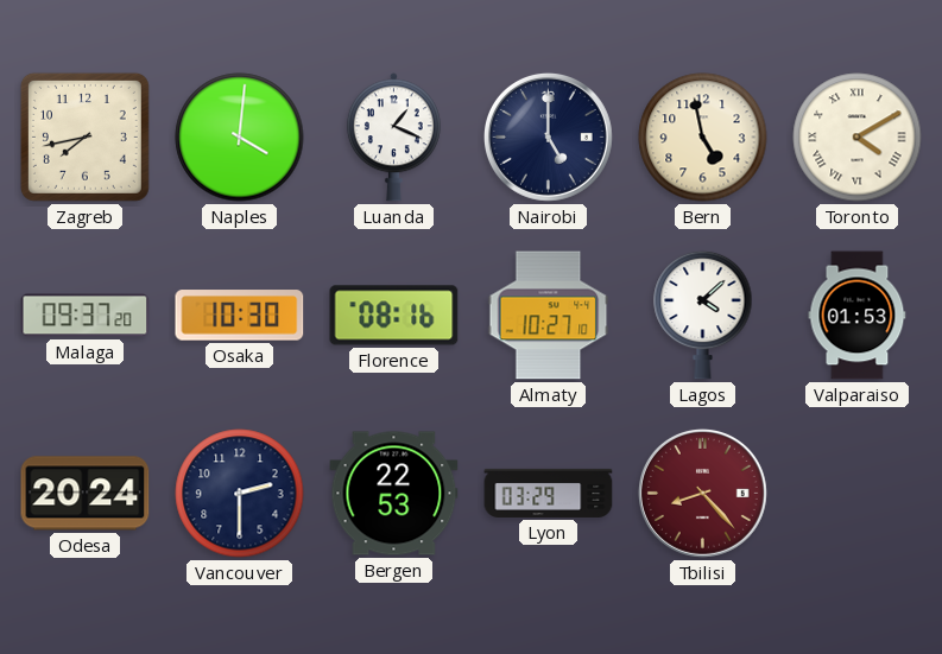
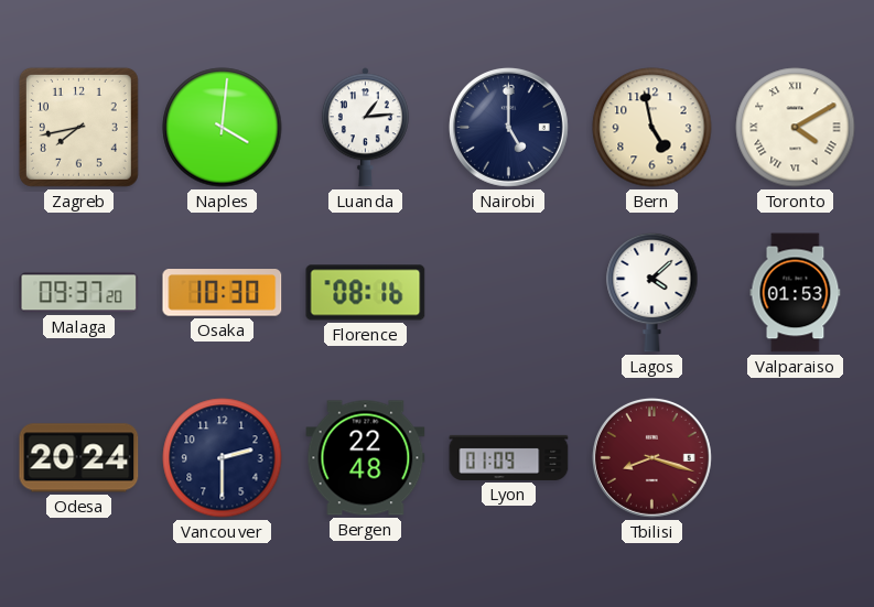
Luanda: 1:19 -> 1:14 (365, 128)
Almaty: 10:27 -> none (549, 316)
Bergen: 22:53 -> 22:48 (366, 458)
Lyon: 03:29 -> 01:09 (509, 457)
Tbilisi: 8:23 -> 8:18 (651, 457)
